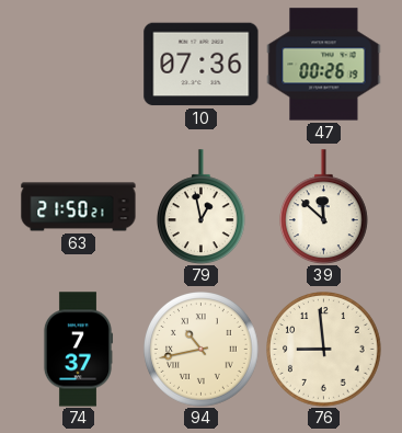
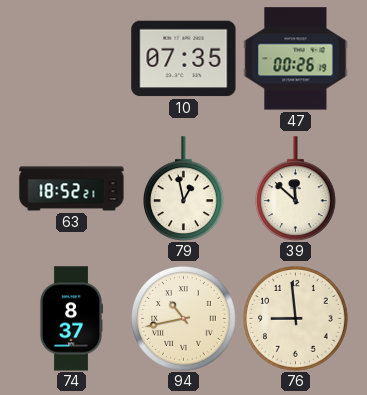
10: 07:36 -> 07:35 (184, 59)
63: 21:50 -> 18:52 (72, 189)
74: 7:37 -> 8:37 (71, 319)
